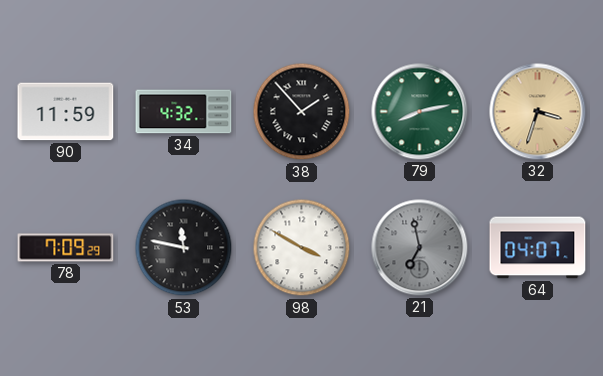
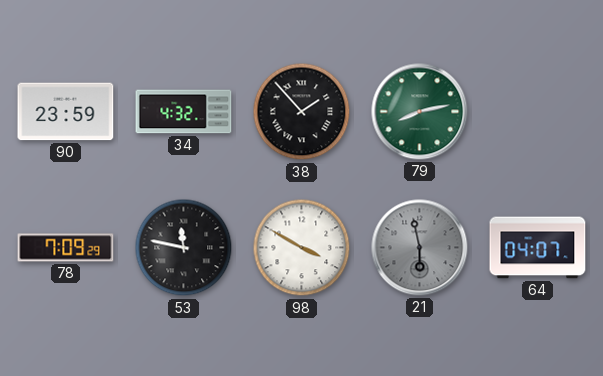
90: 11:59 -> 23:59 (66, 112)
32: 3:33 -> none (538, 112)
21: 6:58 -> 5:58 (420, 248)
